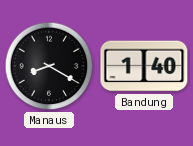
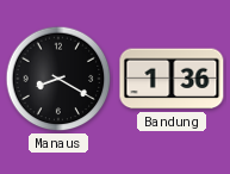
Bandung: 1:40 -> 1:36 (172, 79)
